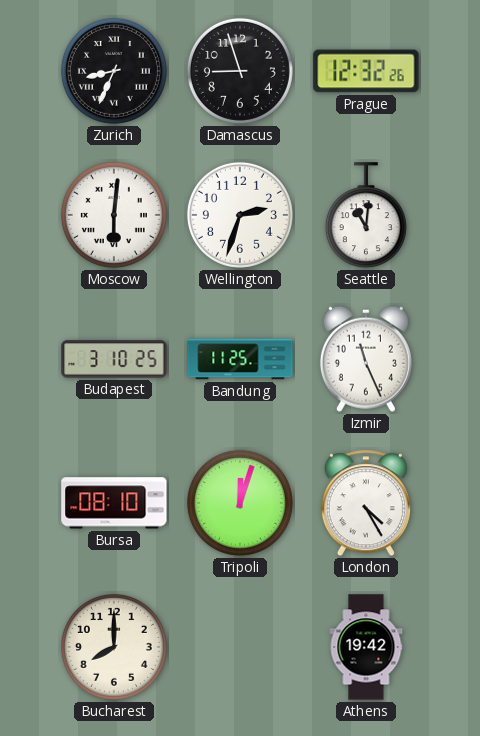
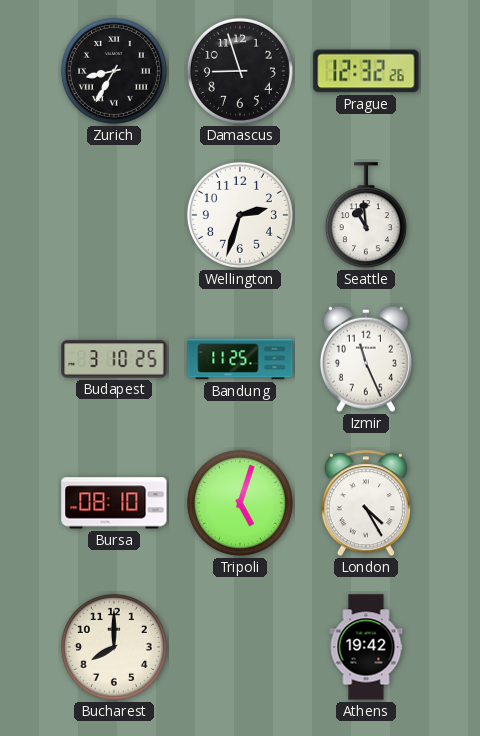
Zurich: 8:34 -> 8:35 (114, 71)
Moscow: 6:01 -> none (114, 215)
Seattle: 11:01 -> 10:59 (366, 216)
Tripoli: 12:03 -> 5:03 (240, 503)
